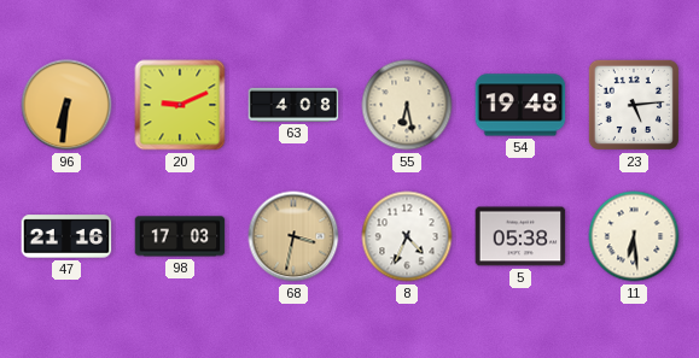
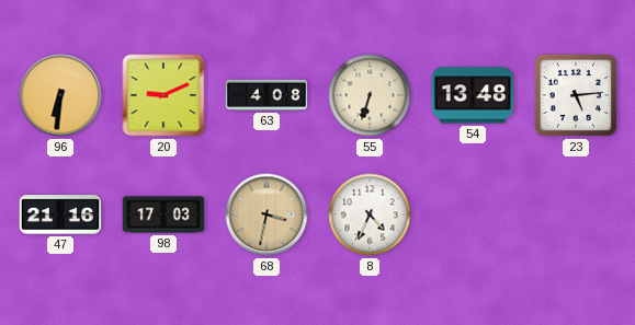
55: 6:28 -> 6:33 (370, 95)
54: 19:48 -> 13:48 (473, 95)
5: 05:38 -> none (520, 236)
11: 6:29 -> none (634, 236)
